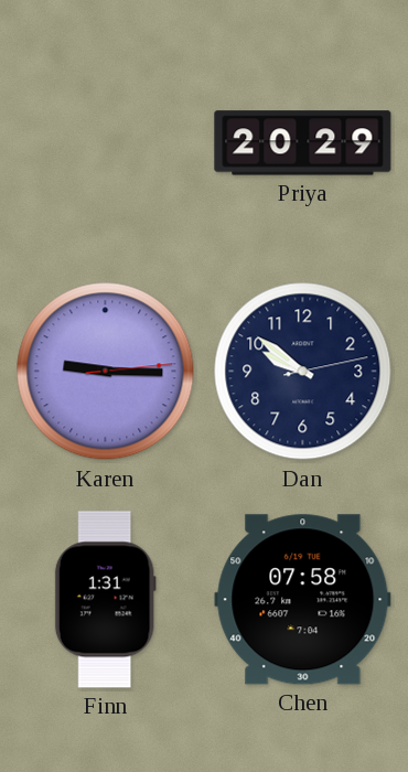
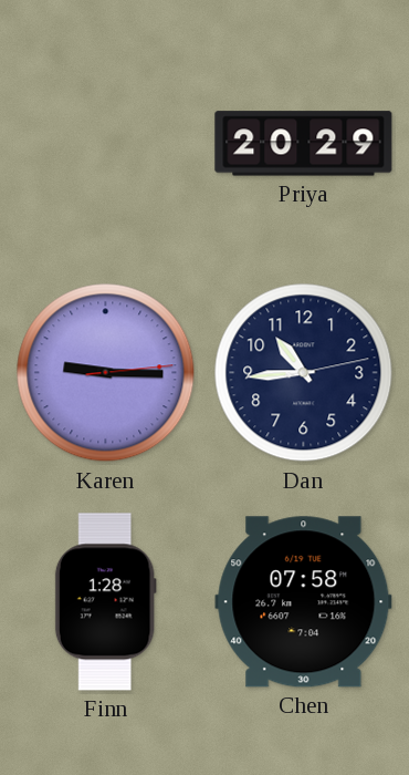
Dan: 9:51 -> 10:44 (304, 373)
Finn: 1:31 -> 1:28 (105, 602)
